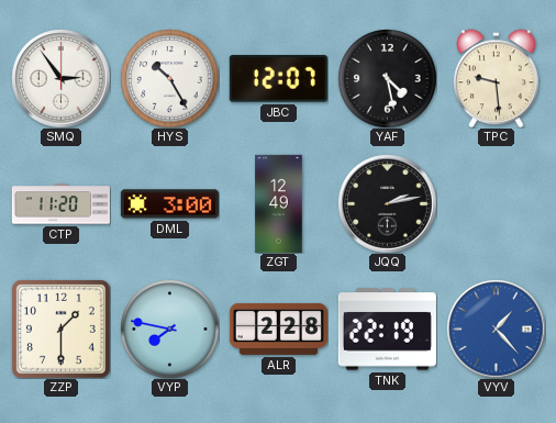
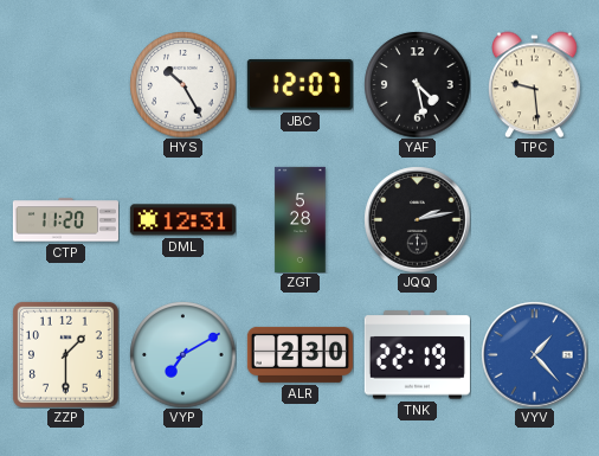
SMQ: 2:54 -> none (60, 78)
DML: 3:00 -> 12:31 (182, 220)
ZGT: 12:49 -> 5:28 (301, 219)
VYP: 7:47 -> 7:10 (182, 354)
ALR: 2:28 -> 2:30 (299, 354)
